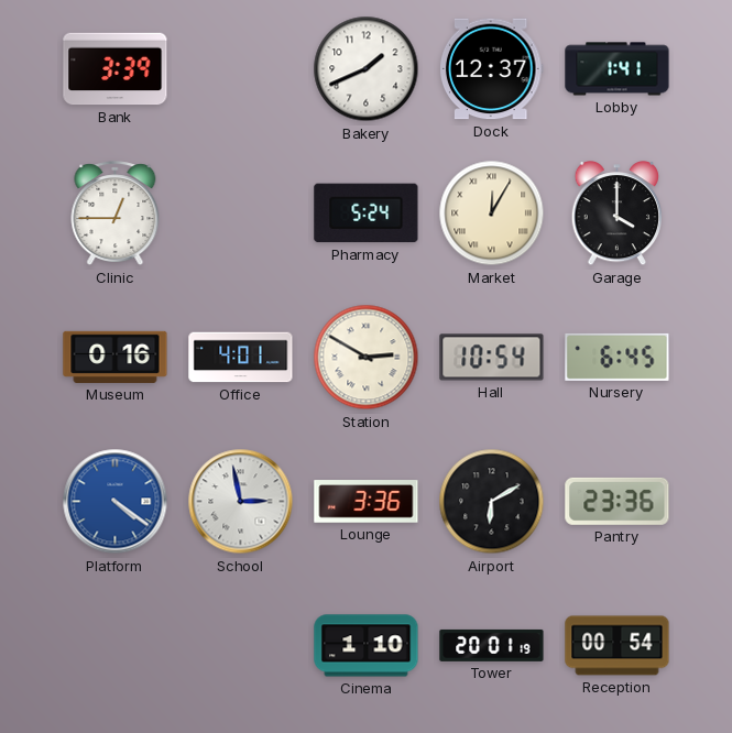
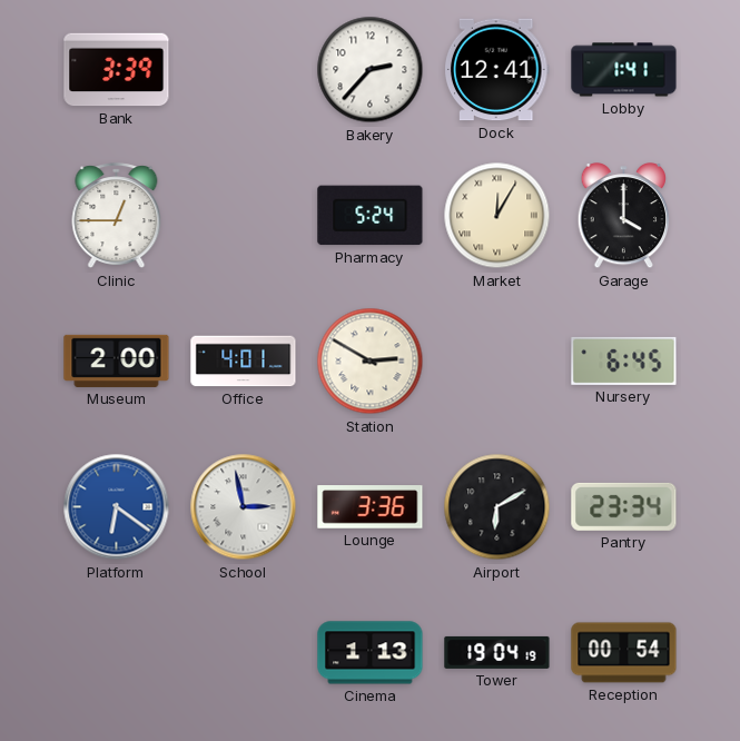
Bakery: 1:41 -> 2:37 (371, 70)
Dock: 12:37 -> 12:41 (496, 70)
Museum: 0:16 -> 2:00 (117, 360)
Hall: 10:54 -> none (492, 358)
Platform: 4:21 -> 6:21 (117, 507)
Pantry: 23:36 -> 23:34 (624, 506)
Cinema: 1:10 -> 1:13 (371, 653)
Tower: 20:01 -> 19:04 (497, 652)
